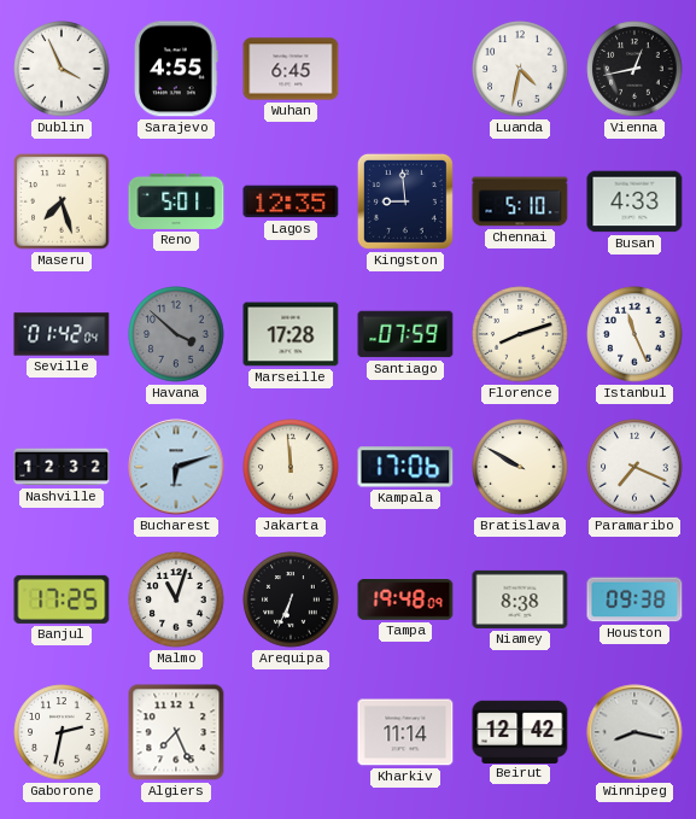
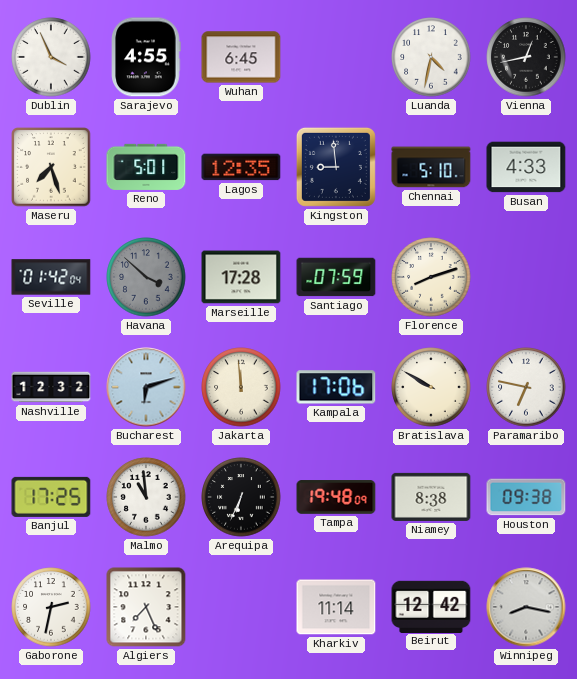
Istanbul: 11:26 -> none (634, 334)
Paramaribo: 7:19 -> 6:47 (526, 387)
Malmo: 11:03 -> 10:59 (146, 497)
